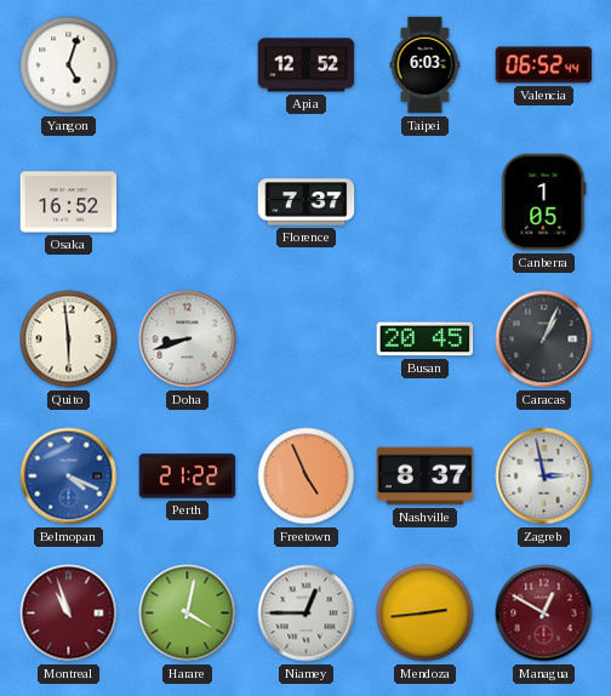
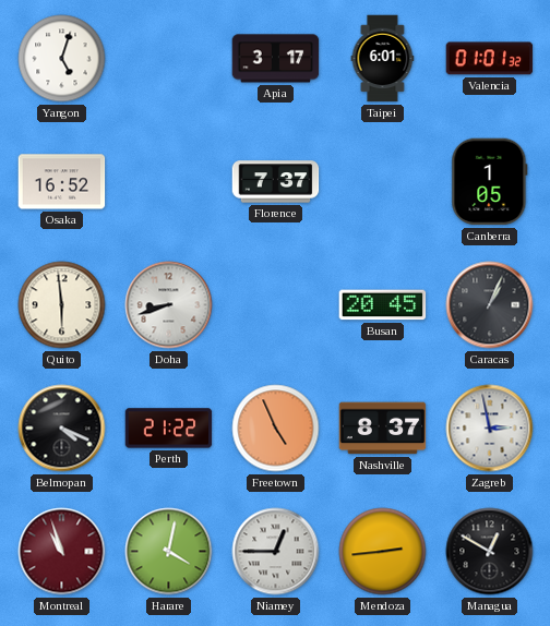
Apia: 12:52 -> 3:17 (276, 59)
Taipei: 6:03 -> 6:01 (383, 59)
Valencia: 06:52 -> 01:01 (490, 59)
Belmopan dial: blue -> black (62, 429)
Managua dial: burgundy -> black (490, 552)
